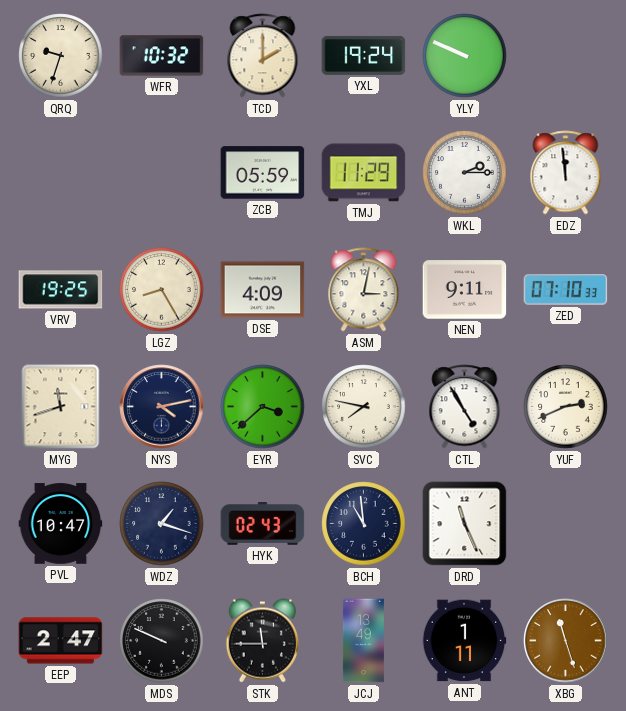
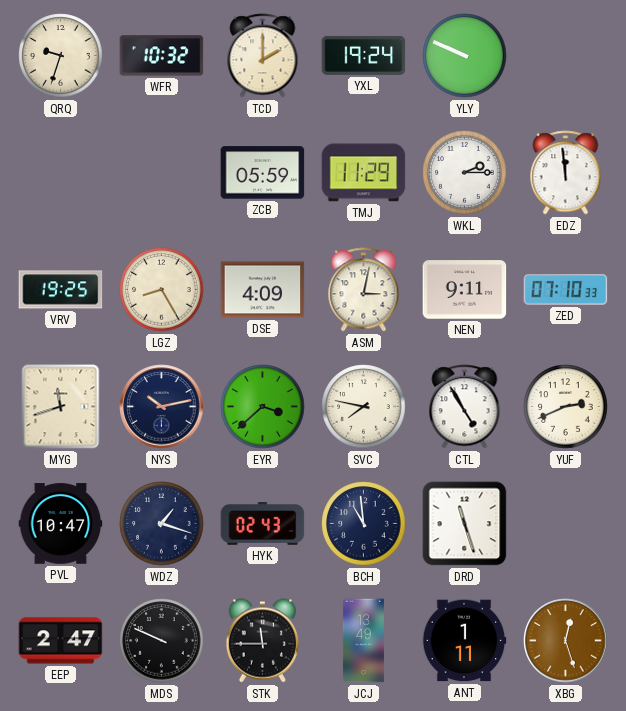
NYS: 4:13 -> 10:13 (162, 407)
DRD: 11:26 -> 11:27 (465, 524)
XBG: 11:27 -> 12:27 (566, 641)
